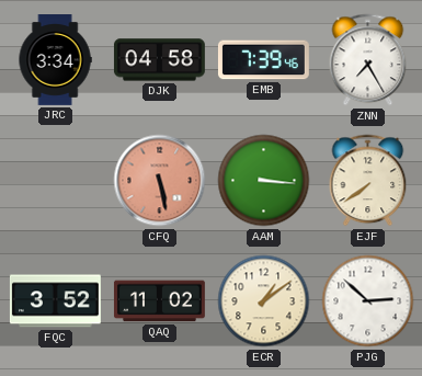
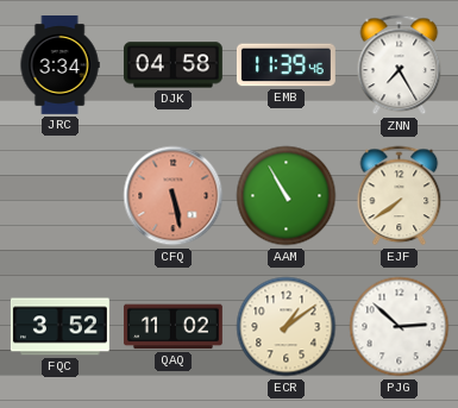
EMB: 7:39 -> 11:39 (286, 65)
AAM: 3:16 -> 10:55 (287, 196)
